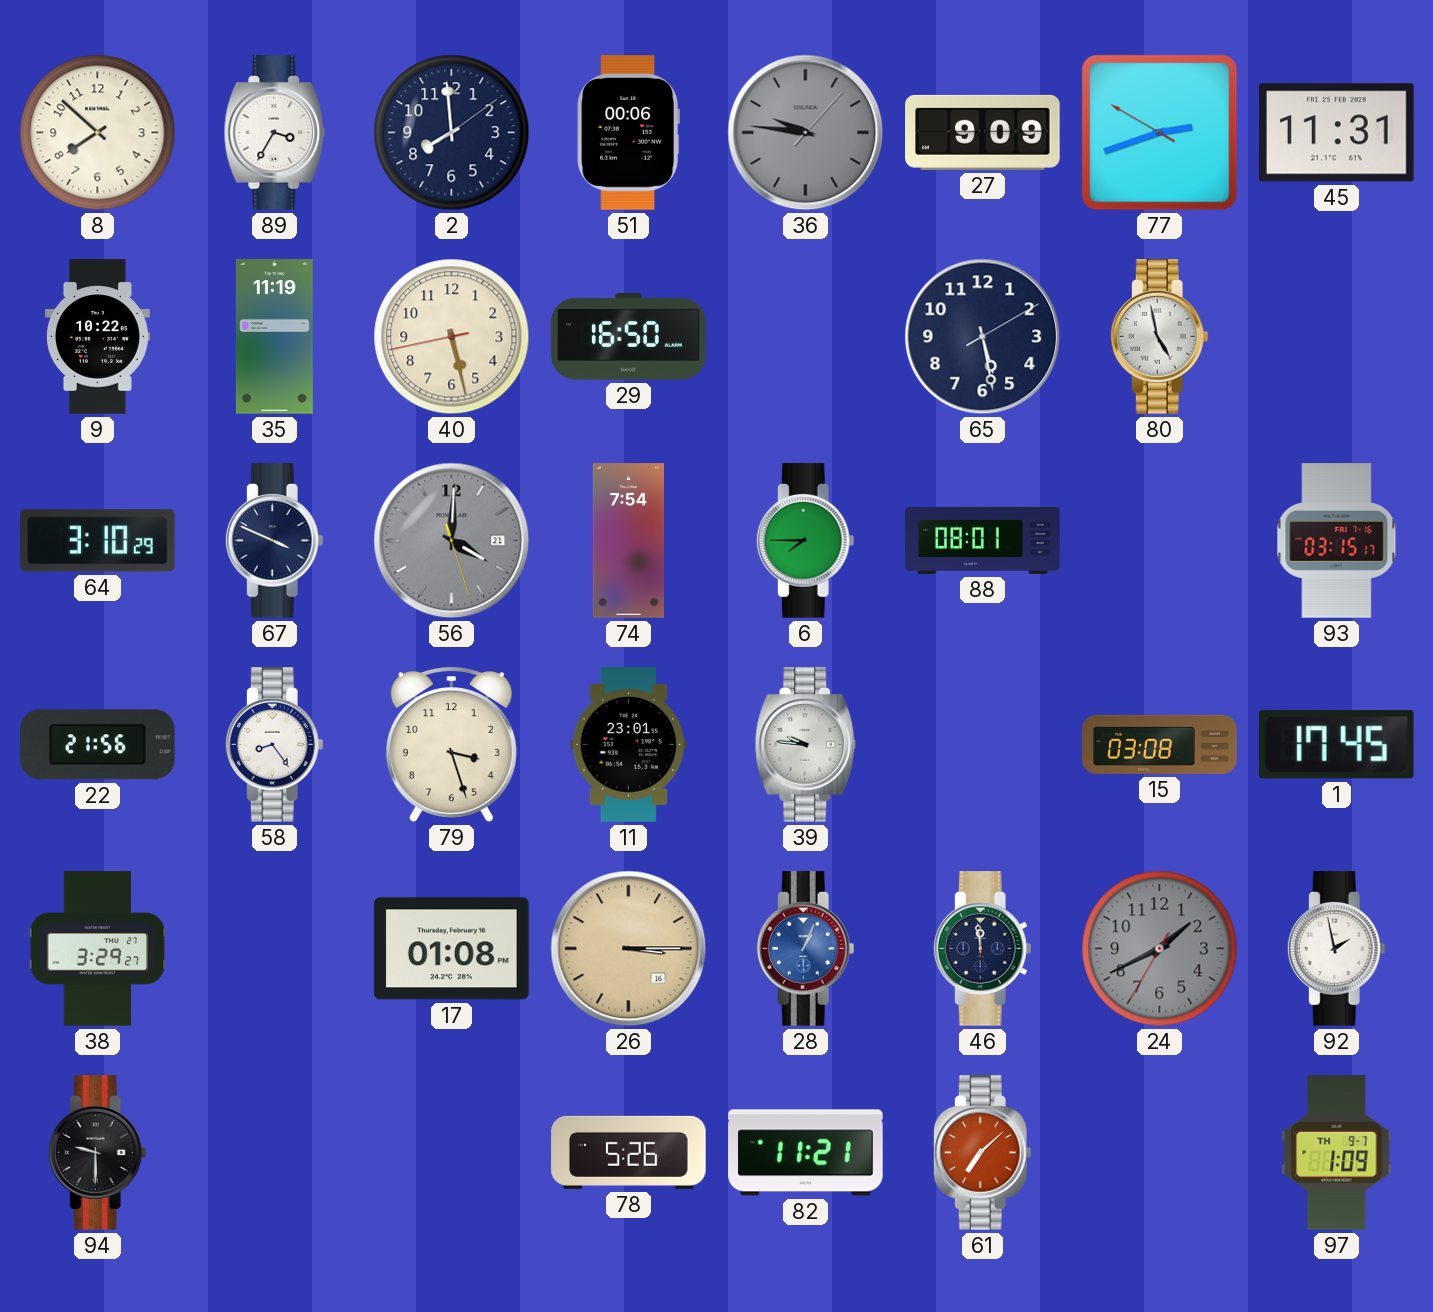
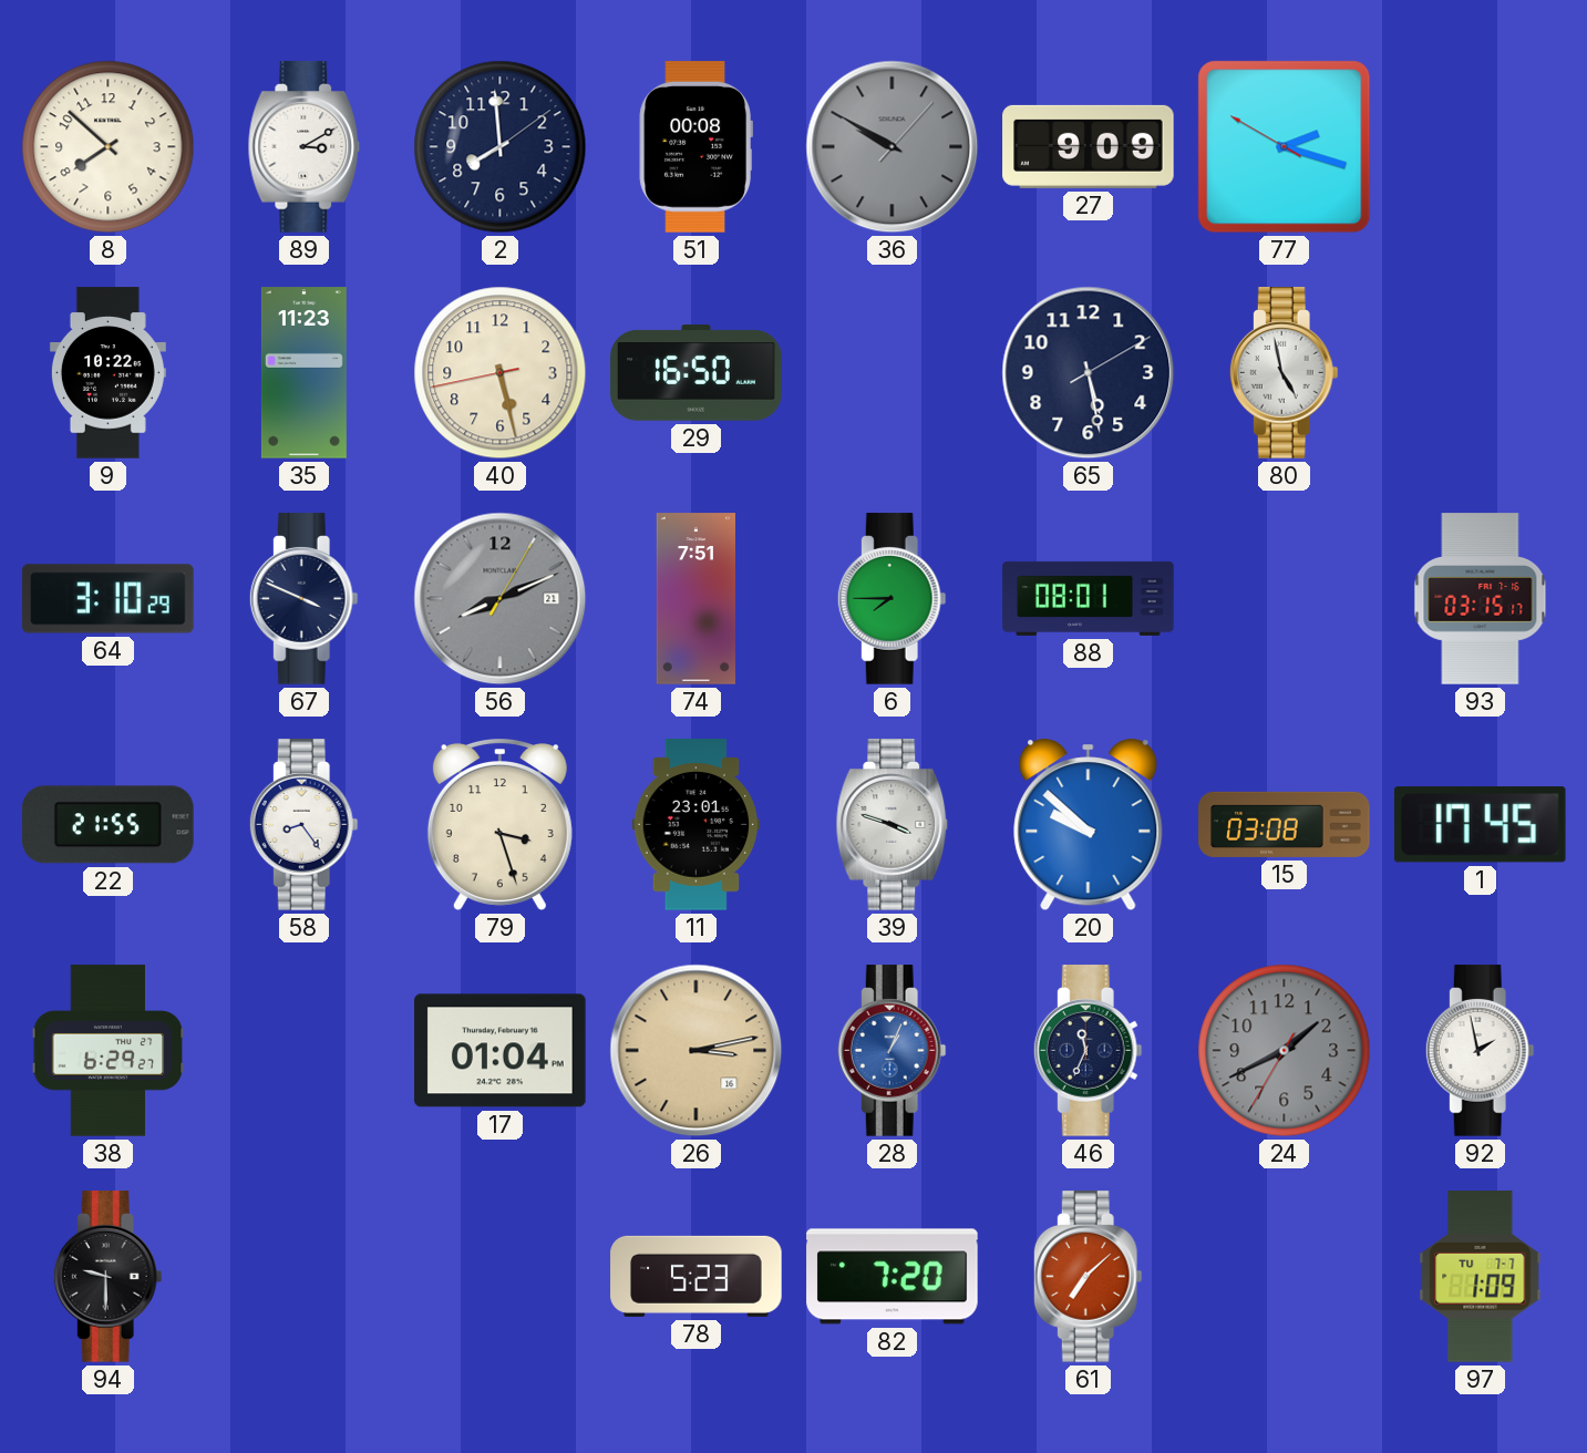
89: 3:35 -> 3:10 (305, 147)
51: 00:06 -> 00:08 (695, 147)
36: 9:46 -> 9:50 (893, 147)
77: 2:41 -> 2:17 (1285, 147)
45: 11:31 -> none (1337, 133)
35: 11:19 -> 11:23 (303, 373)
56: 4:00 -> 8:11 (501, 599)
74: 7:54 -> 7:51 (695, 599)
22: 21:56 -> 21:55 (109, 825)
39: 9:46 -> 3:48 (893, 825)
20: none -> 9:52 (1089, 825)
38: 3:29 -> 6:29 (109, 1051)
17: 01:08 -> 01:04 (501, 1051)
26: 3:15 -> 3:13 (697, 1051)
46: 11:59 -> 11:34 (1088, 1051)
78: 5:26 -> 5:23 (697, 1276)
82: 11:21 -> 7:20 (893, 1277)
97 date: TH 9-7 -> TU 7-7 (1481, 1277)
